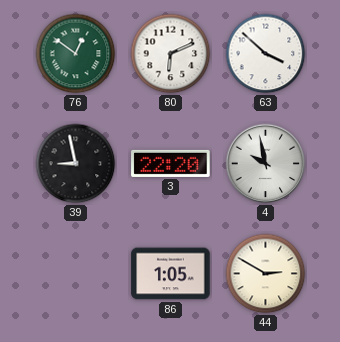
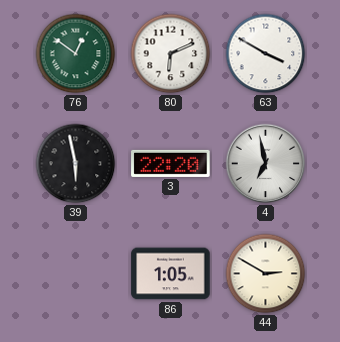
63: 3:52 -> 3:50 (266, 54)
39: 8:58 -> 5:58 (76, 164)
4: 9:58 -> 6:58 (266, 164)
